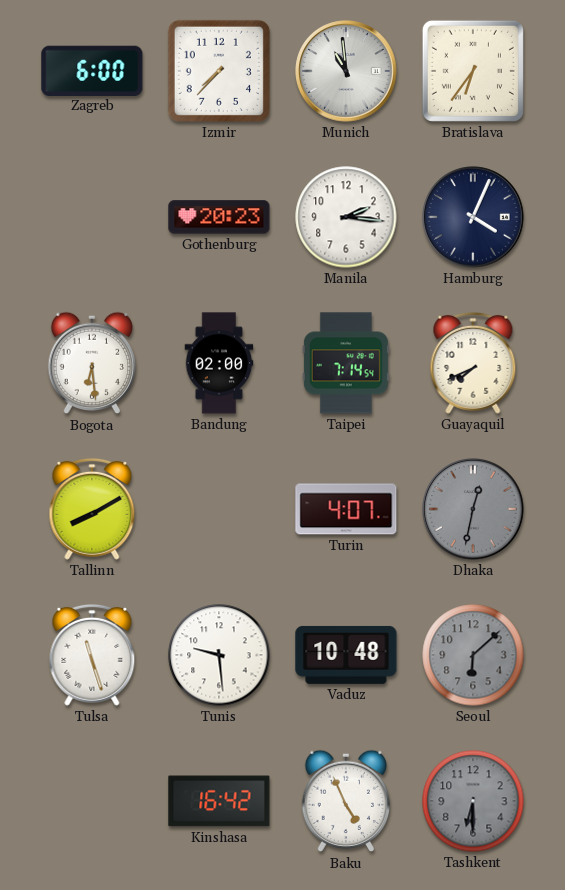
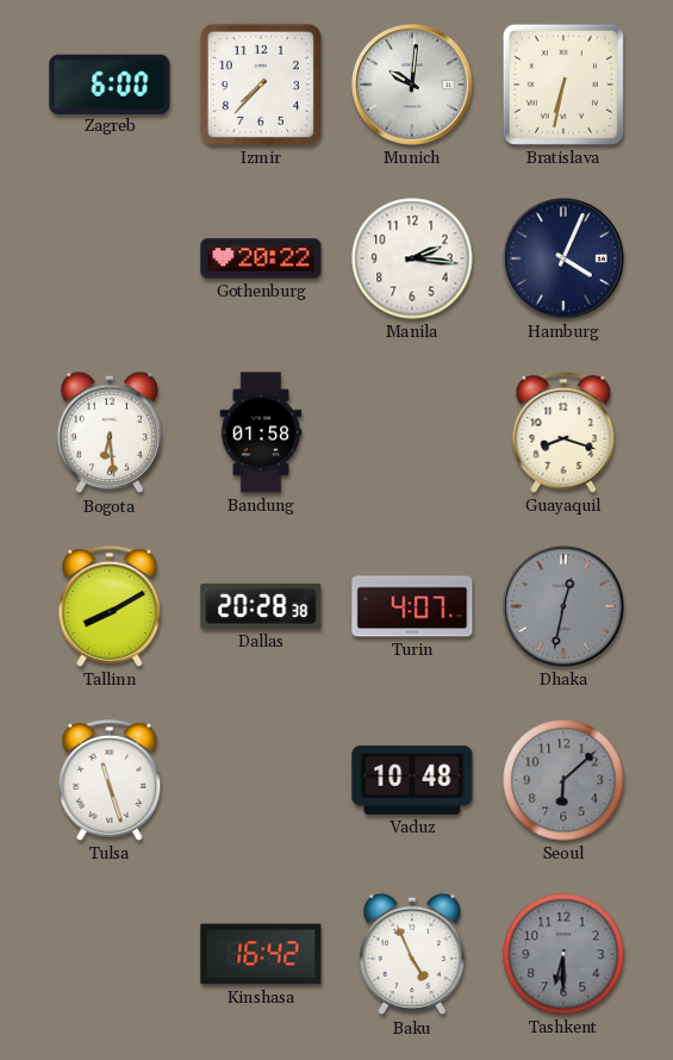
Munich: 10:59 -> 10:01 (412, 85)
Bratislava: 6:36 -> 6:32 (563, 85)
Gothenburg: 20:23 -> 20:22 (261, 258)
Bandung: 02:00 -> 01:58 (261, 432)
Taipei: 7:14 -> none (346, 363)
Guayaquil: 7:41 -> 8:18 (563, 432)
Dallas: none -> 20:28 (261, 606)
Tunis: 9:29 -> none (219, 655)
